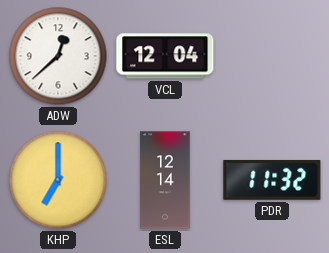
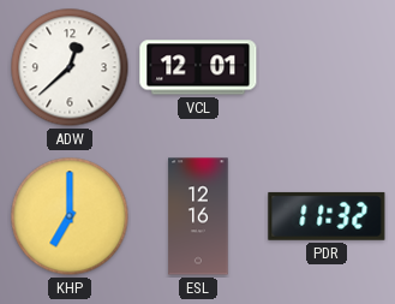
VCL: 12:04 -> 12:01 (198, 67)
ESL: 12:14 -> 12:16 (198, 216)
